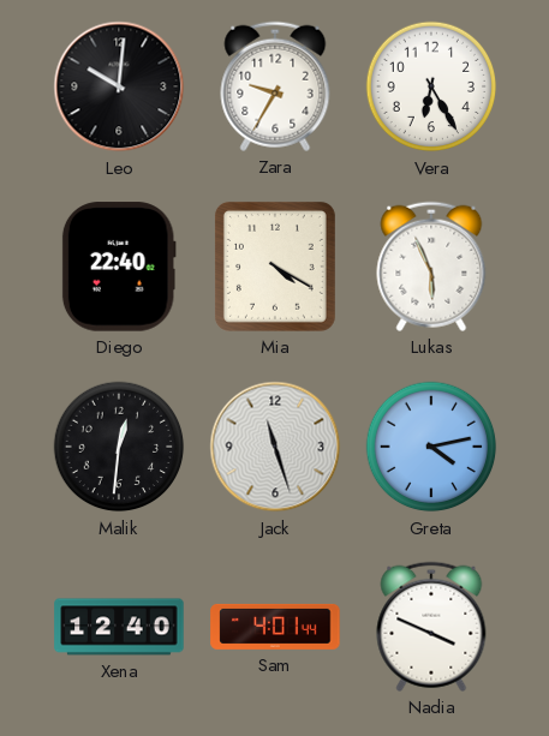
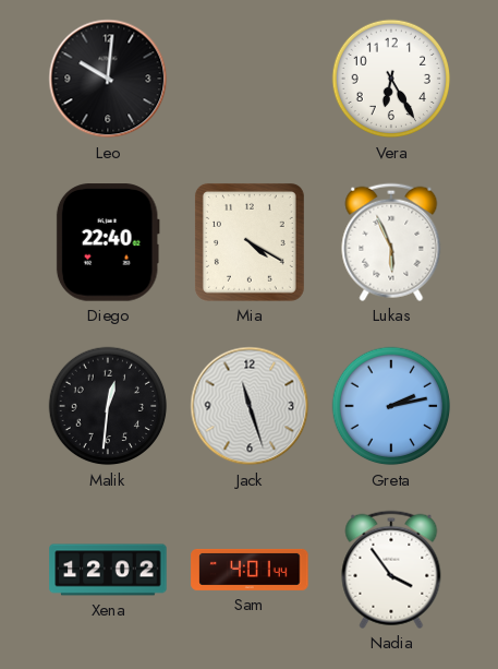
Zara: 9:35 -> none (275, 86)
Greta: 4:13 -> 2:13 (391, 406)
Xena: 12:40 -> 12:02 (108, 570)
Nadia: 3:49 -> 3:54 (391, 570)
